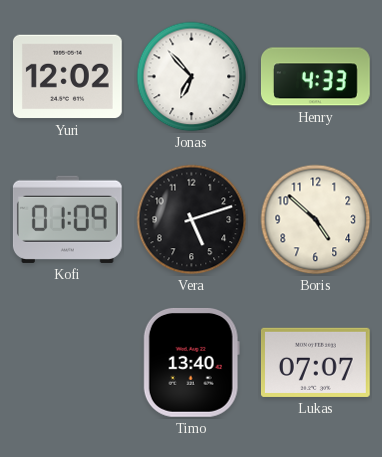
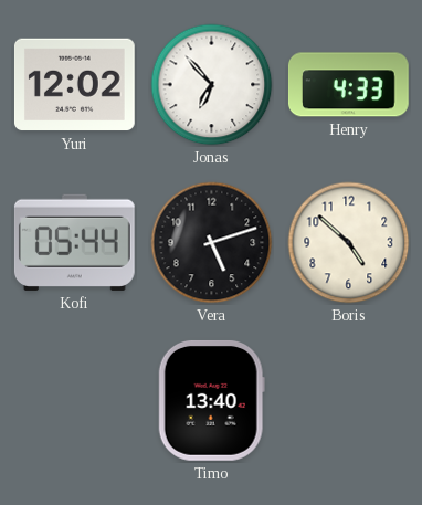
Kofi: 01:09 -> 05:44 (74, 242)
Lukas: 07:07 -> none (315, 362)
